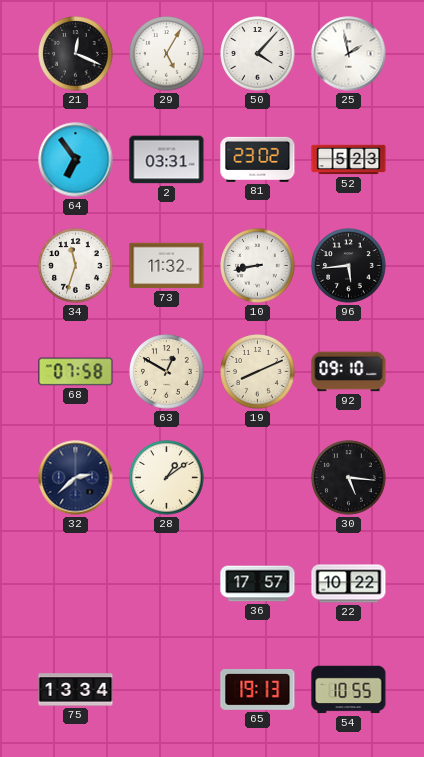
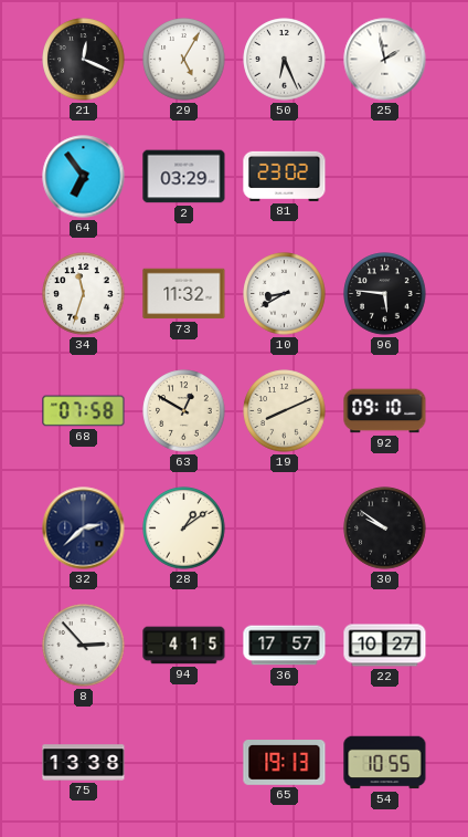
50: 4:07 -> 6:26 (285, 60)
2: 03:31 -> 03:29 (184, 177)
52: 5:23 -> none (349, 160)
10: 8:43 -> 8:40 (285, 294)
96: 5:44 -> 5:46 (385, 294)
30: 5:16 -> 9:51 (385, 529)
8: none -> 2:53 (84, 646)
94: none -> 4:15 (184, 646)
22: 10:22 -> 10:27 (385, 646)
75: 13:34 -> 13:38 (84, 763)
